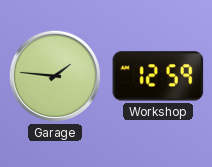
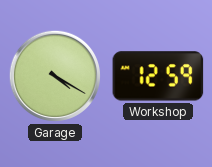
Garage: 1:46 -> 4:20 (55, 76)
